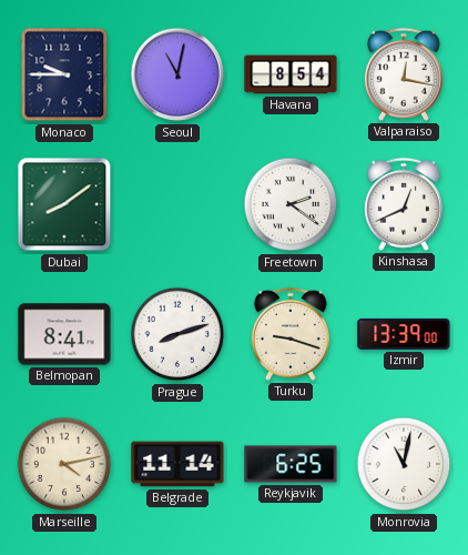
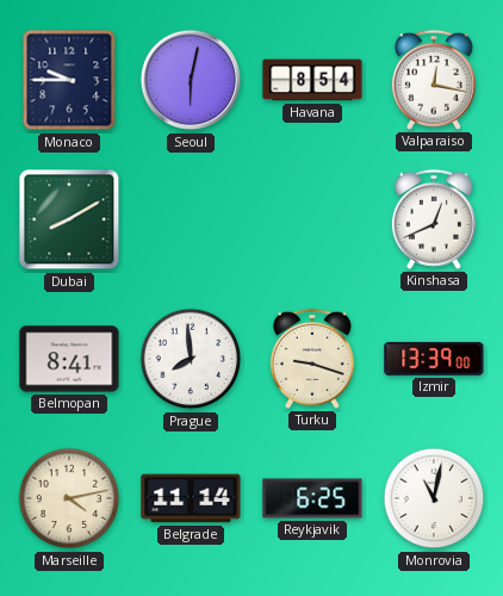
Seoul: 11:02 -> 6:02 (191, 80)
Dubai: 8:09 -> 8:10 (69, 219)
Freetown: 2:21 -> none (291, 204)
Prague: 8:12 -> 7:59 (191, 359)
